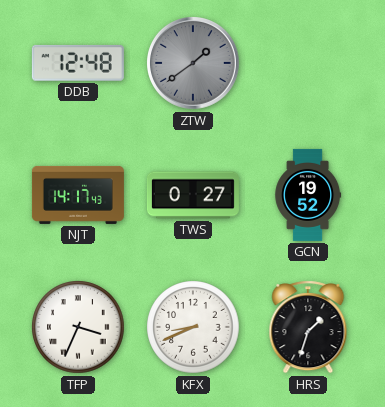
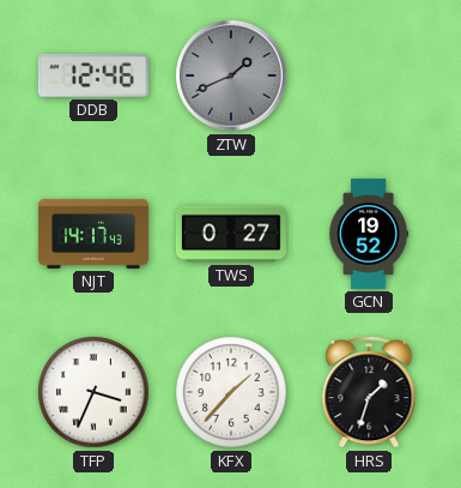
DDB: 12:48 -> 12:46 (93, 76)
ZTW: 1:39 -> 1:41 (232, 77)
KFX: 8:41 -> 1:37 (231, 392)
